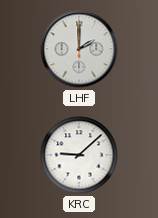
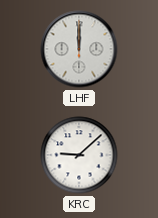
LHF: 2:00 -> 12:00 (79, 49)
